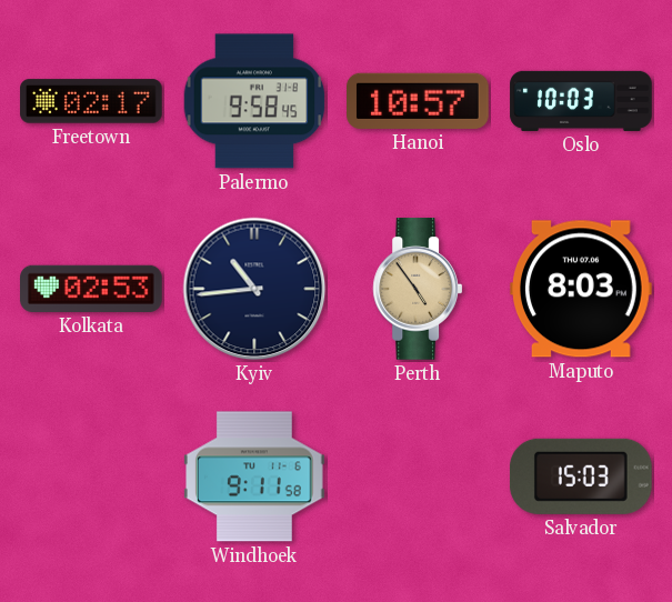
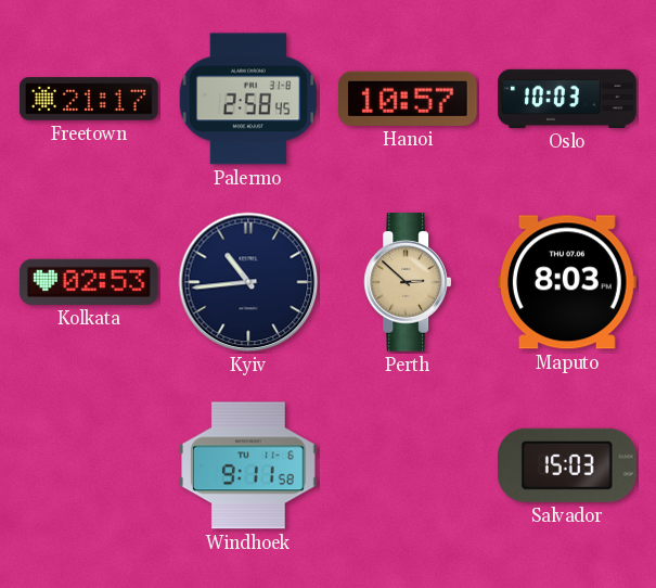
Freetown: 02:17 -> 21:17 (89, 99)
Palermo: 9:58 -> 2:58 (248, 99)
Perth: 4:54 -> 2:52 (408, 282)
